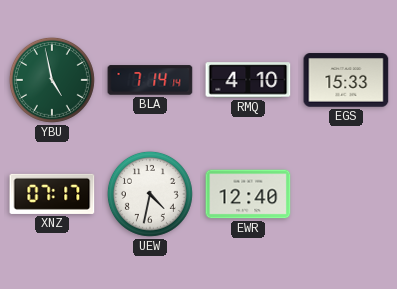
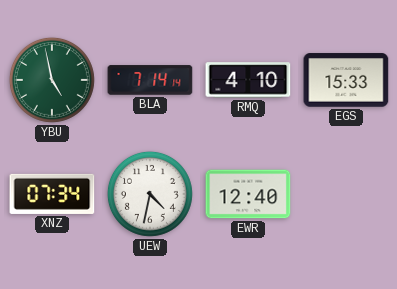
XNZ: 07:17 -> 07:34 (52, 194)
